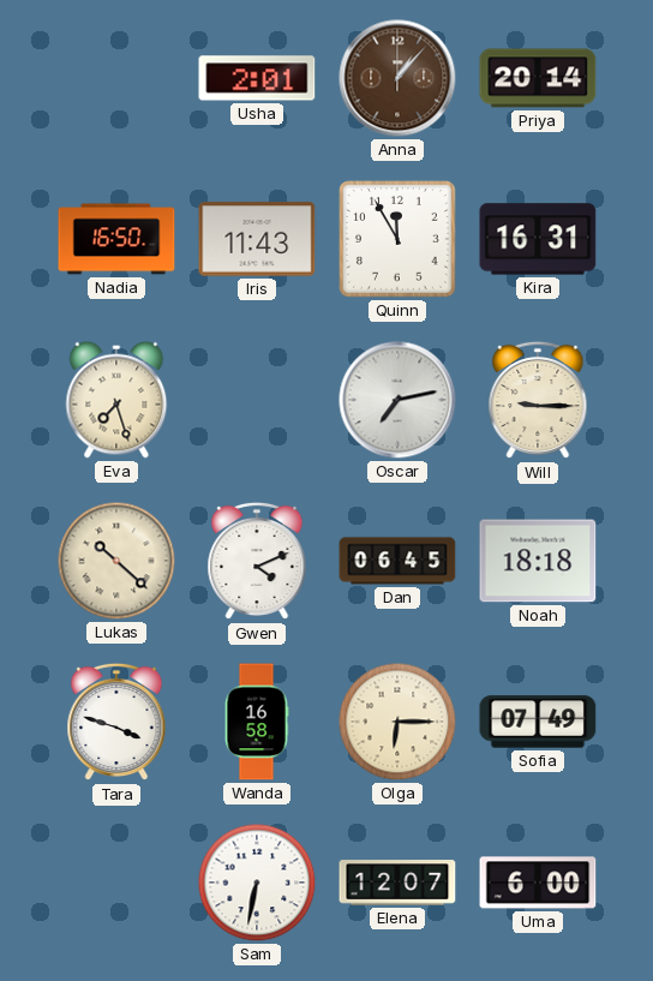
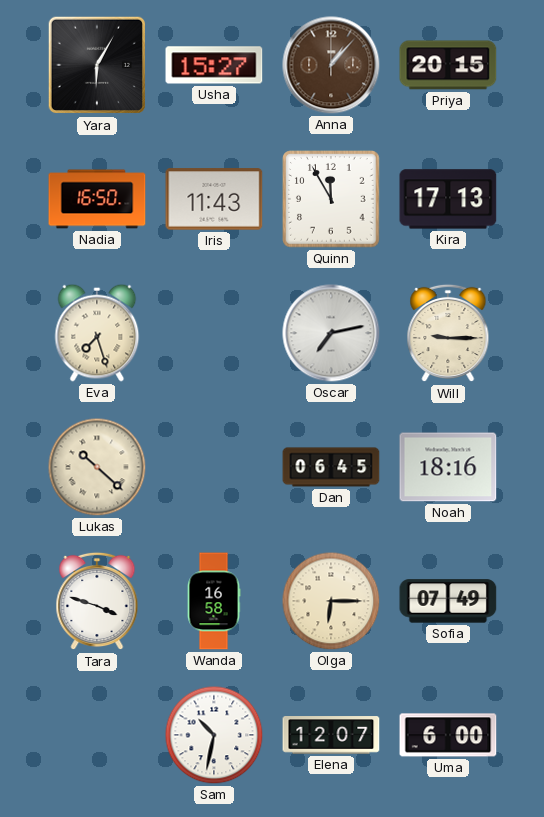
Yara: none -> 6:05 (96, 65)
Usha: 2:01 -> 15:27 (214, 65)
Priya: 20:14 -> 20:15 (448, 65)
Kira: 16:31 -> 17:13 (448, 199)
Gwen: 4:11 -> none (257, 561)
Noah: 18:18 -> 18:16 (448, 467)
Sam: 6:32 -> 10:32 (214, 735)
